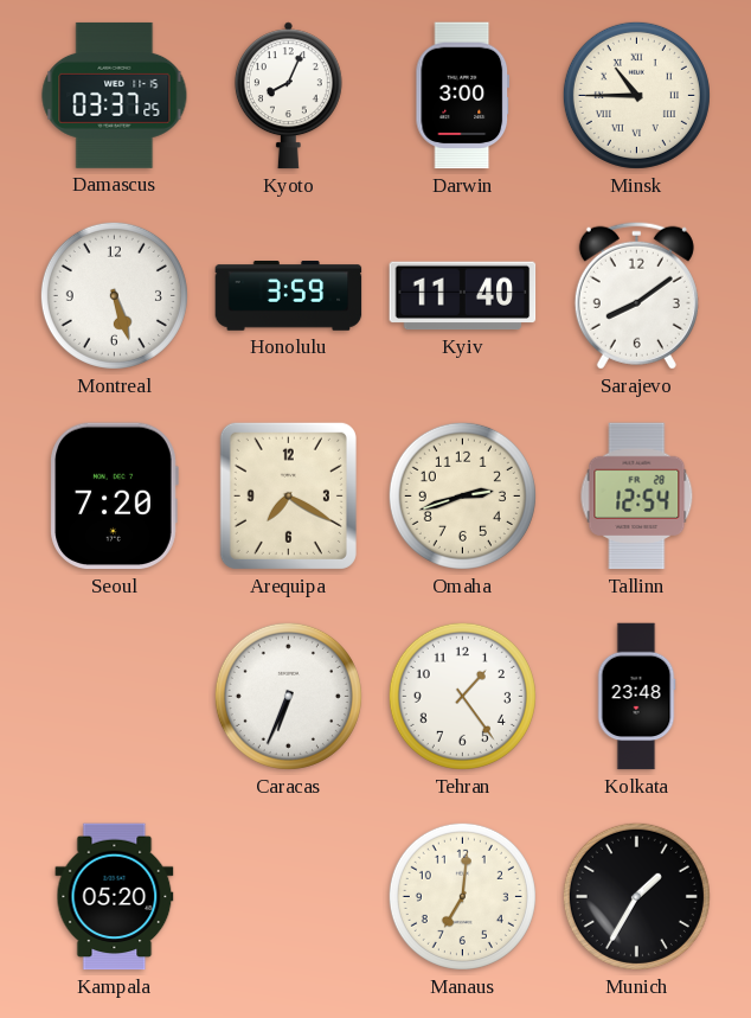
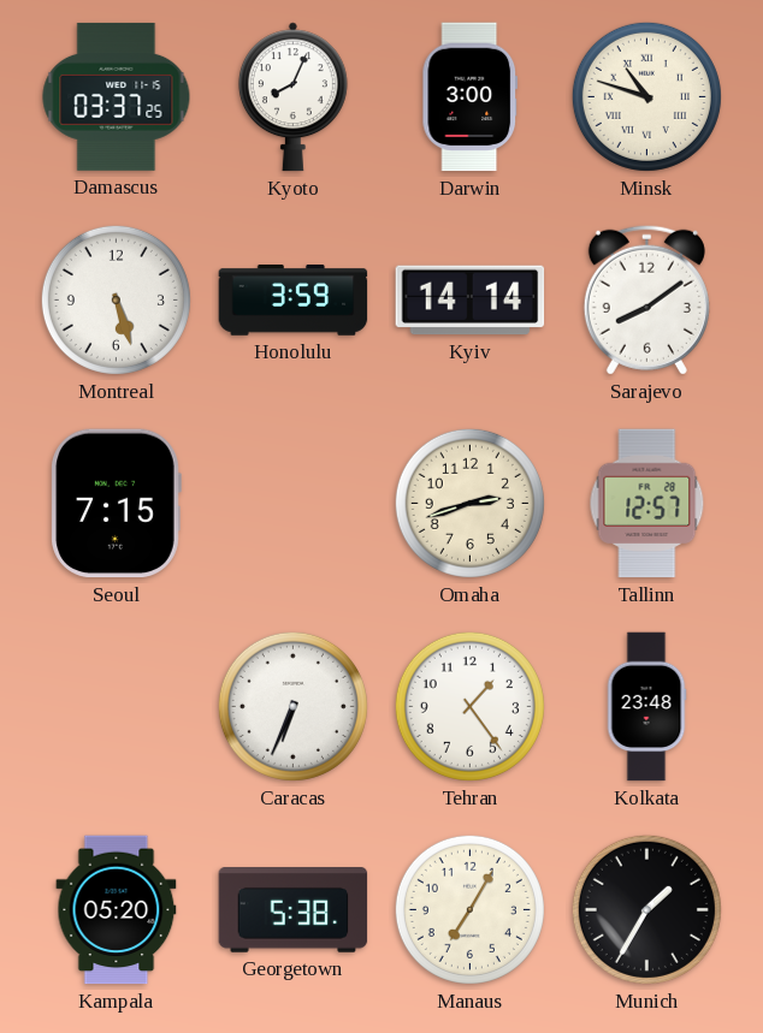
Minsk: 10:45 -> 10:48 (646, 96)
Kyiv: 11:40 -> 14:14 (471, 301)
Seoul: 7:20 -> 7:15 (116, 504)
Arequipa: 7:20 -> none (288, 495)
Tallinn: 12:54 -> 12:57 (647, 504)
Georgetown: none -> 5:38 (294, 910)
Manaus: 7:01 -> 7:05 (469, 909)
